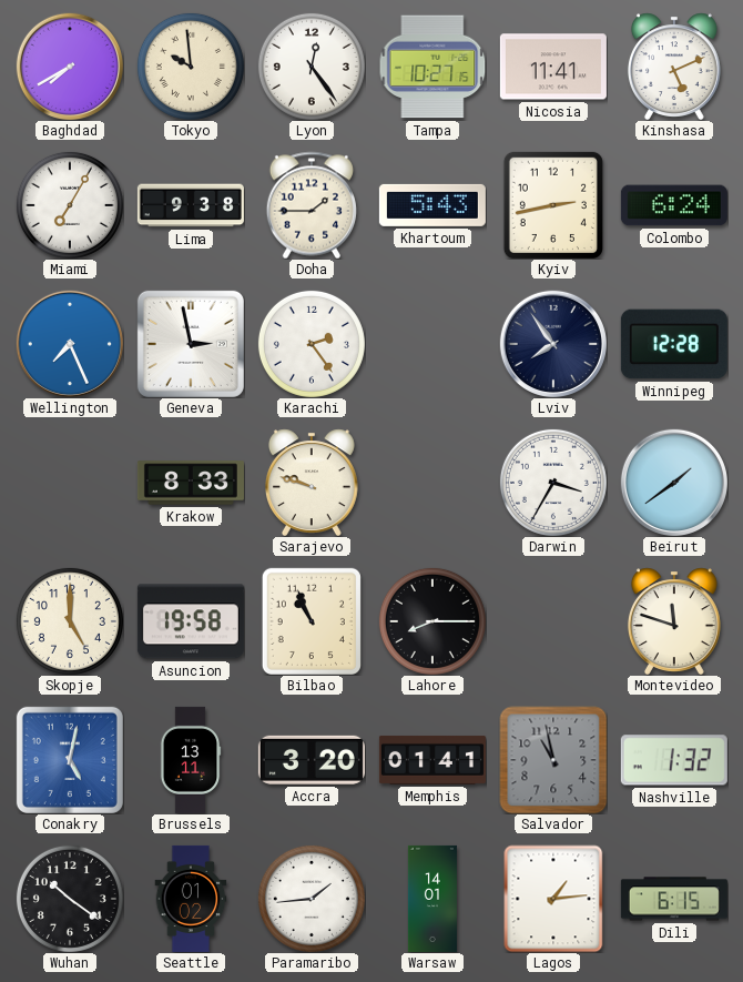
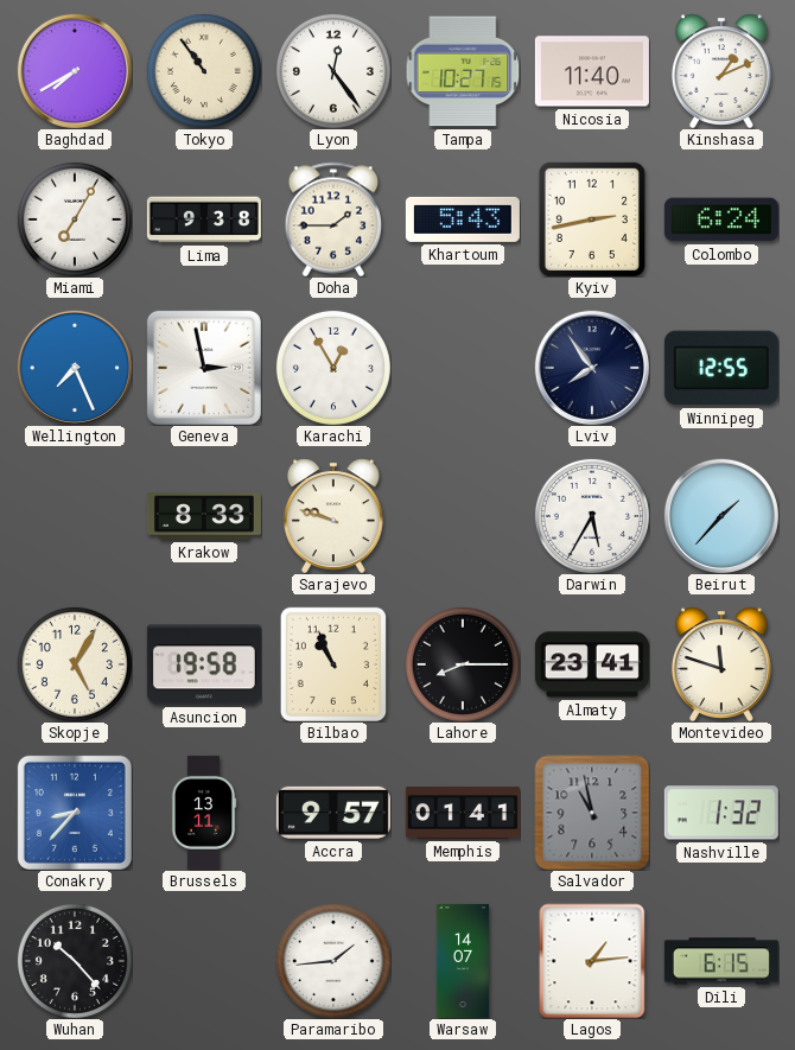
Tokyo: 9:59 -> 10:54 (204, 71)
Nicosia: 11:41 -> 11:40 (592, 71)
Kinshasa: 5:11 -> 1:11 (721, 71)
Karachi: 2:24 -> 12:55 (333, 368)
Winnipeg: 12:28 -> 12:55 (721, 368)
Darwin: 3:35 -> 5:35 (592, 516)
Beirut: 1:39 -> 1:37 (721, 516)
Skopje: 5:00 -> 5:05 (75, 664)
Almaty: none -> 23:41 (592, 664)
Conakry: 5:02 -> 8:37 (75, 813)
Accra: 3:20 -> 9:57 (333, 813)
Wuhan: 10:21 -> 10:23 (75, 961)
Seattle: 01:02 -> none (191, 899)
Warsaw: 14:01 -> 14:07 (463, 961)
